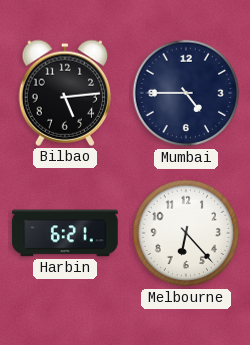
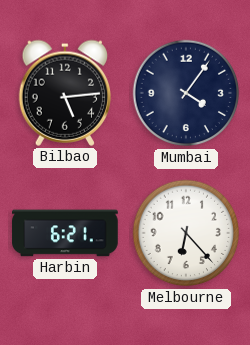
Mumbai: 4:45 -> 4:06 (186, 93)
